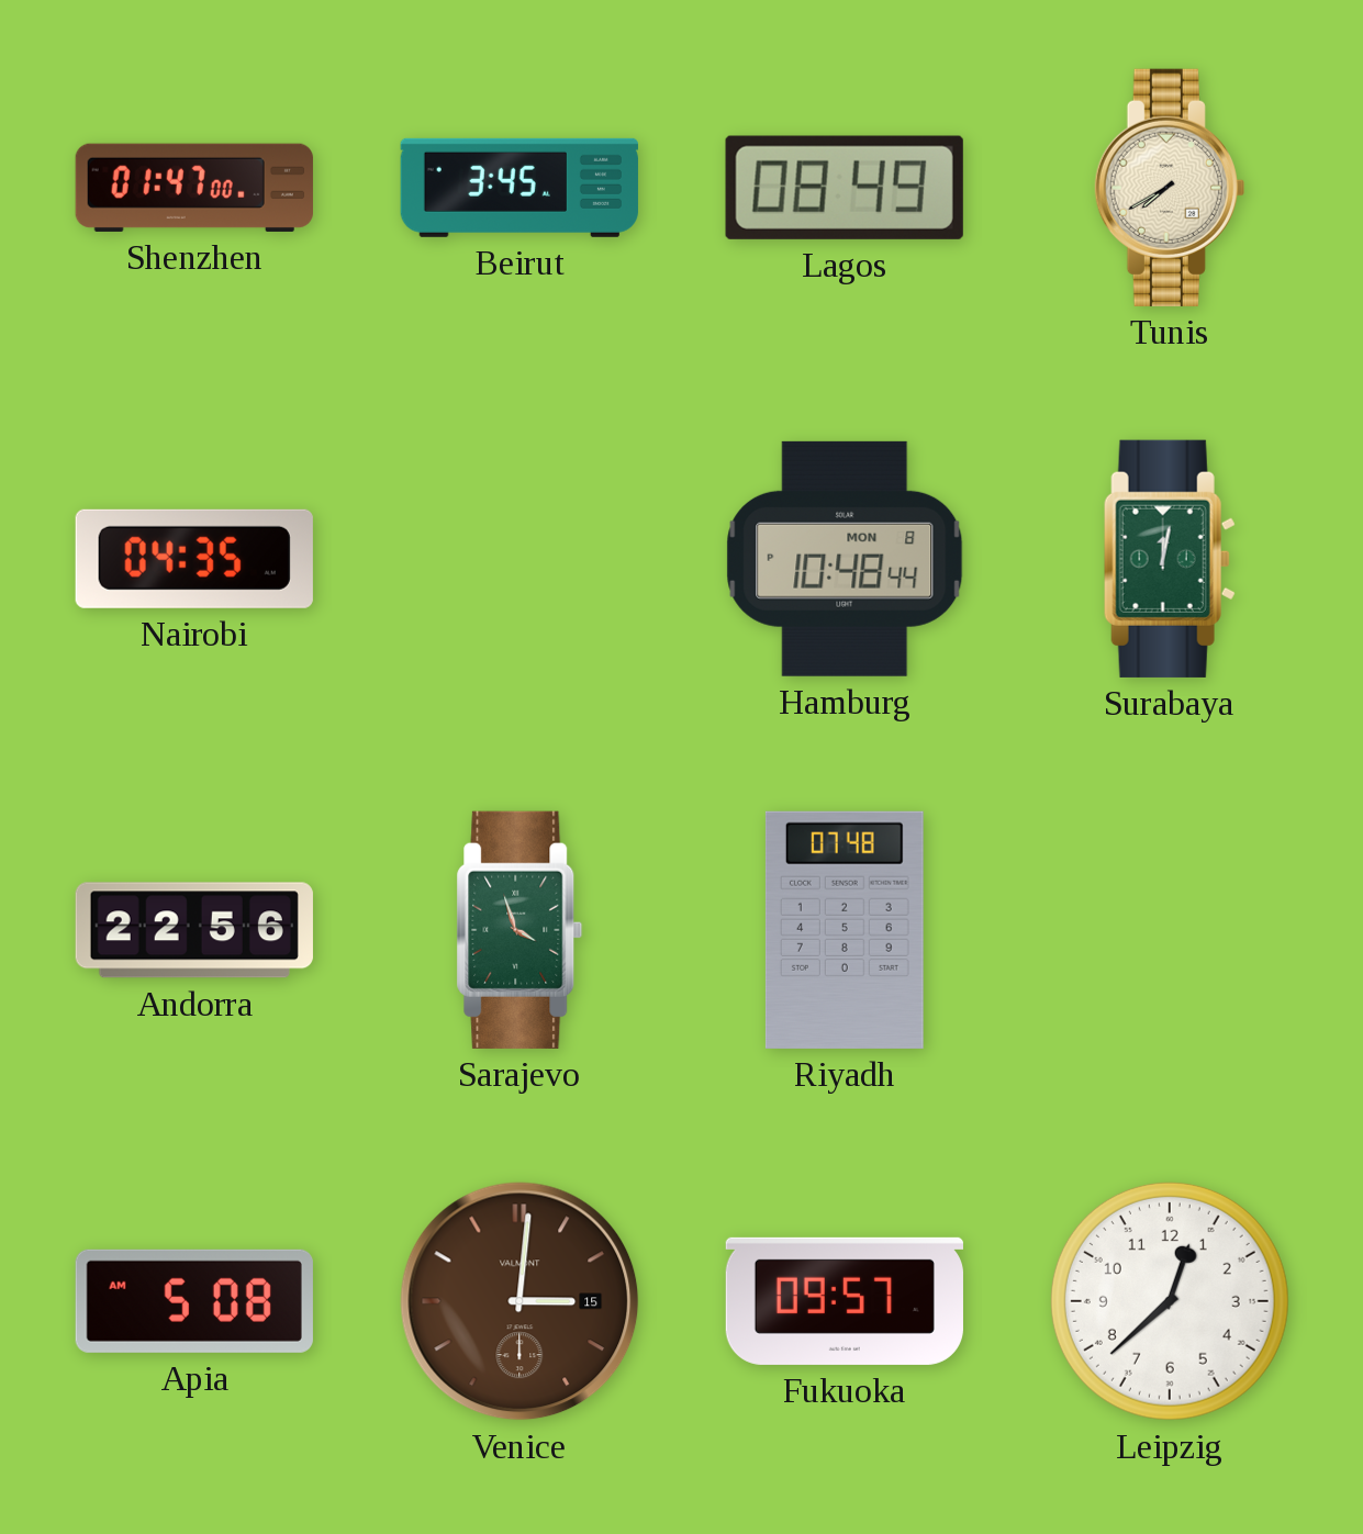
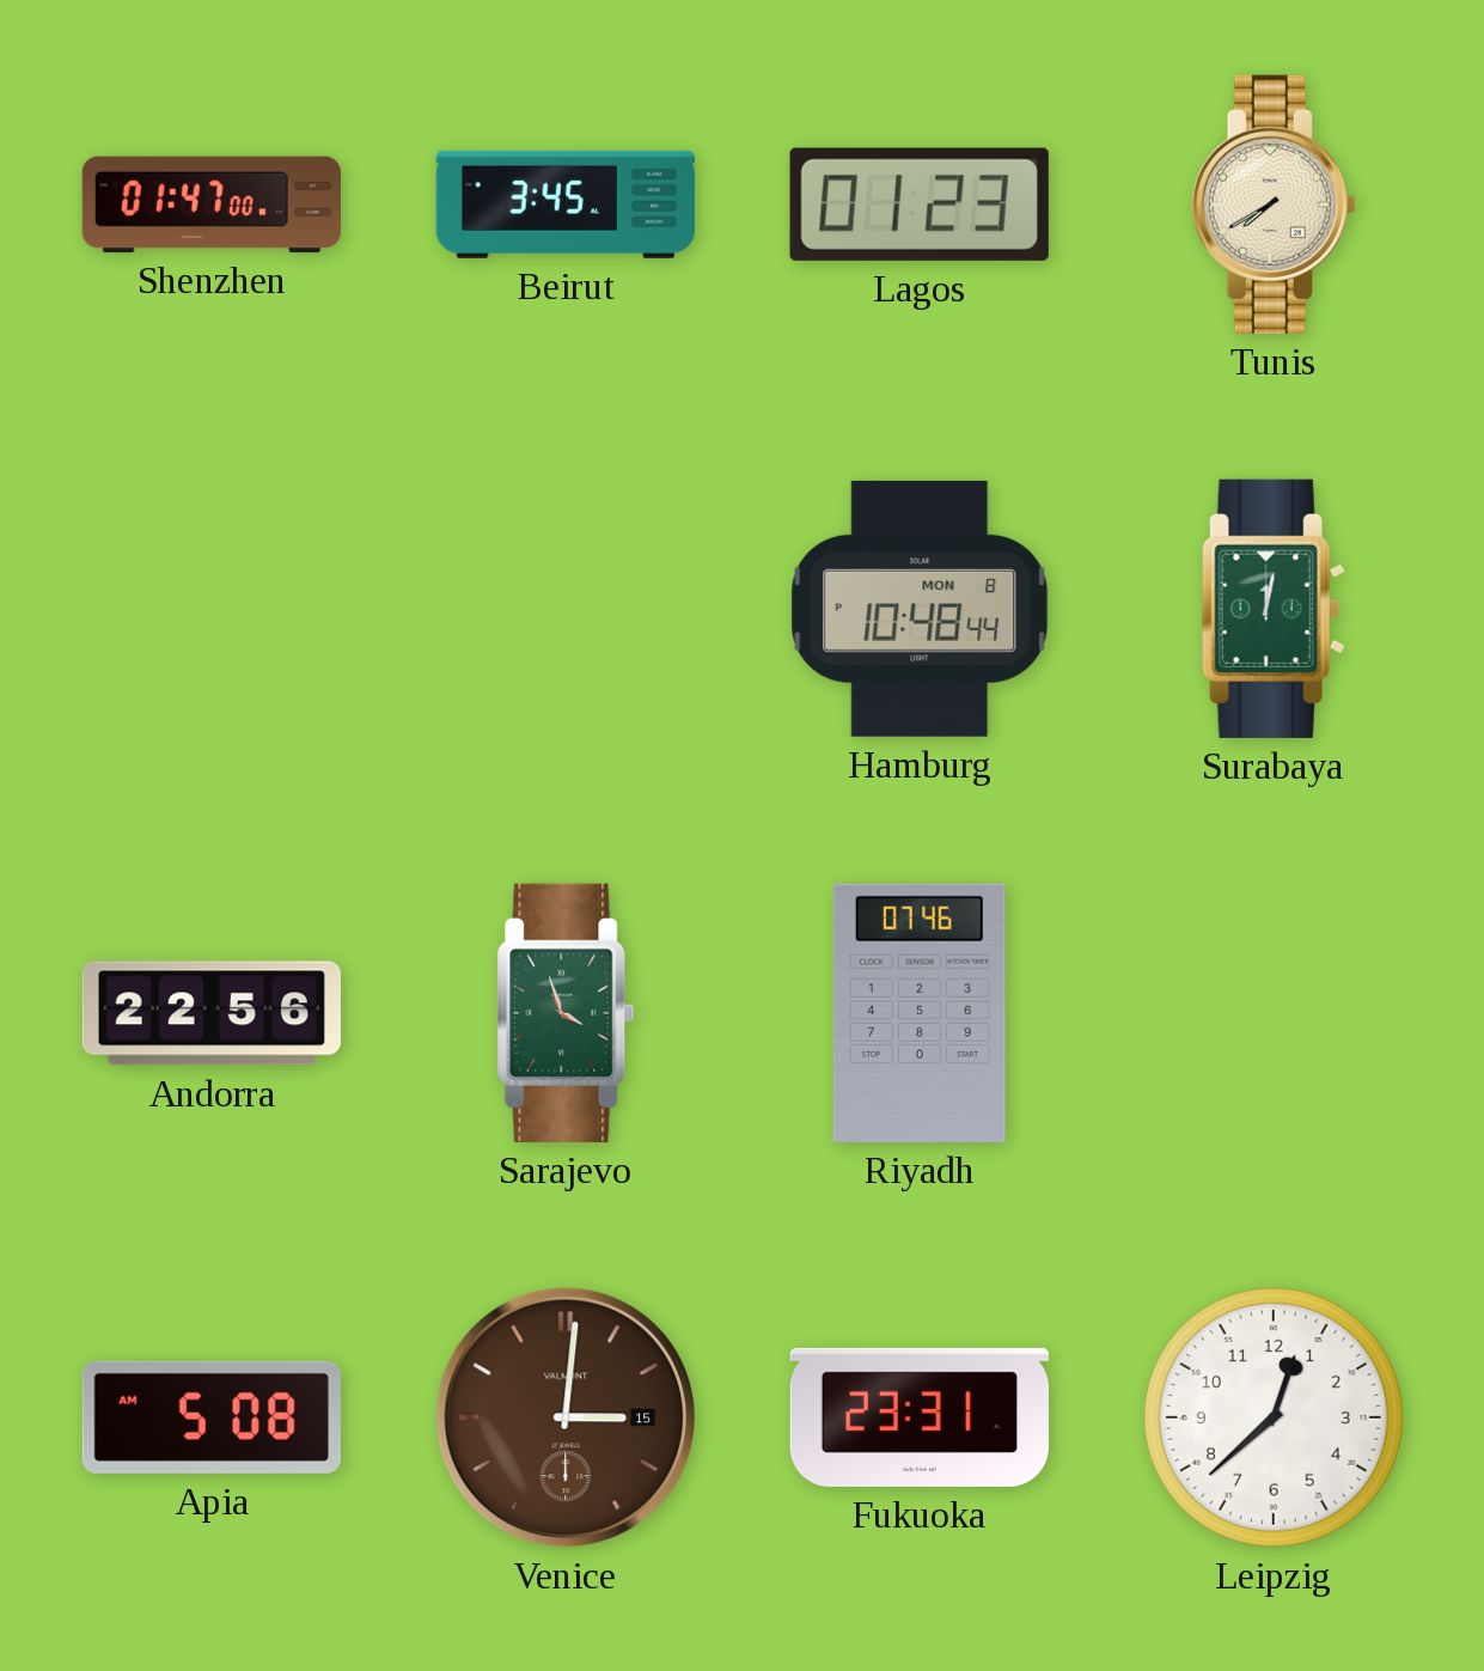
Lagos: 08:49 -> 01:23 (920, 205)
Nairobi: 04:35 -> none (194, 559)
Riyadh: 07:48 -> 07:46 (920, 1013)
Fukuoka: 09:57 -> 23:31 (920, 1417)
